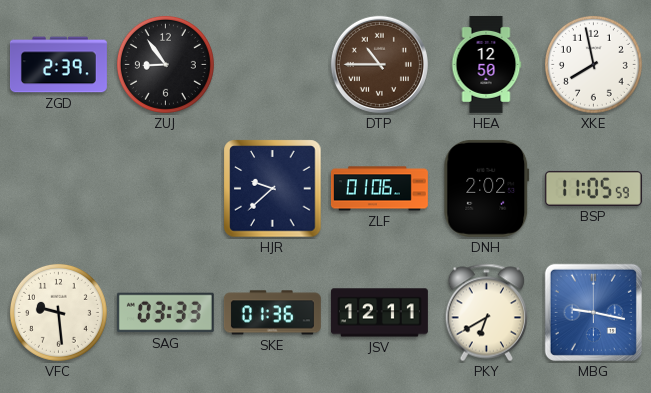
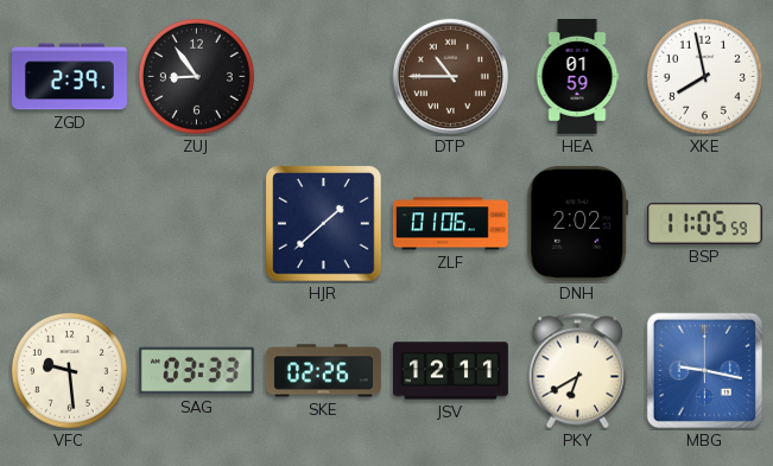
HEA: 12:50 -> 01:59 (577, 76)
HJR: 9:38 -> 1:38 (324, 224)
SKE: 01:36 -> 02:26 (323, 371)
